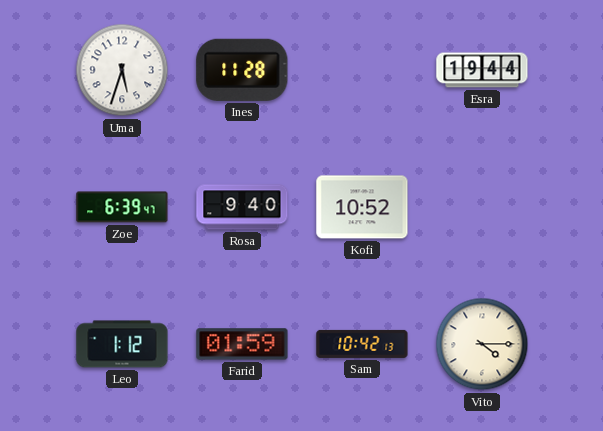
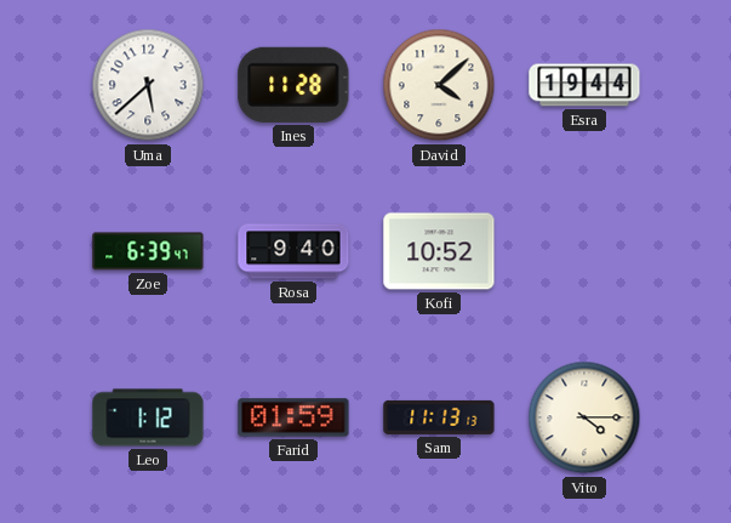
Uma: 5:33 -> 5:38 (148, 85)
David: none -> 4:08 (439, 85)
Sam: 10:42 -> 11:13 (439, 417)
